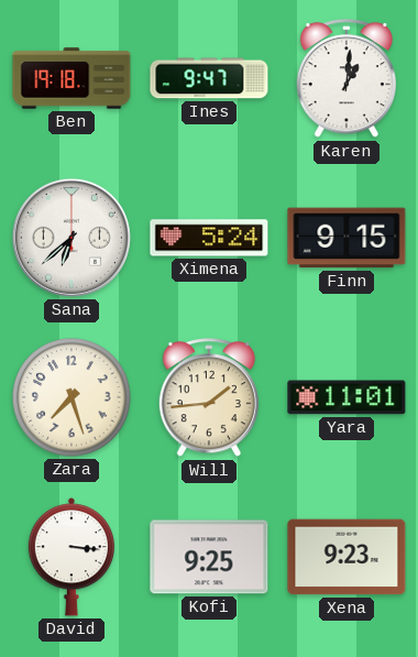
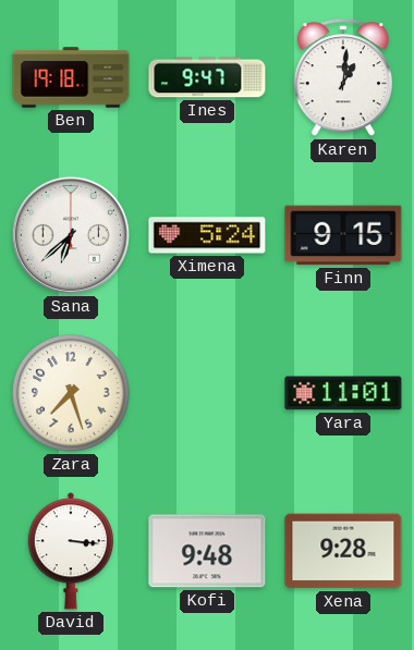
Will: 1:44 -> none (209, 398)
Kofi: 9:25 -> 9:48 (207, 551)
Xena: 9:23 -> 9:28 (343, 551)
